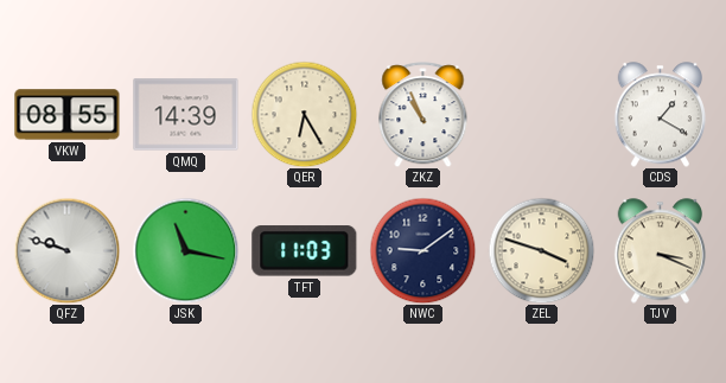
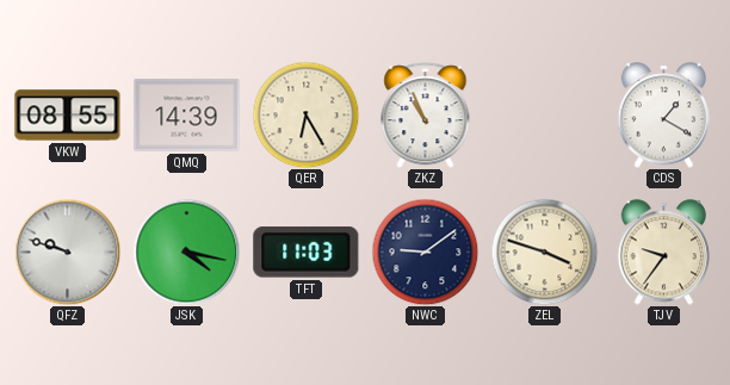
JSK: 11:17 -> 4:17 (186, 252)
TJV: 3:19 -> 9:36 (664, 253)
